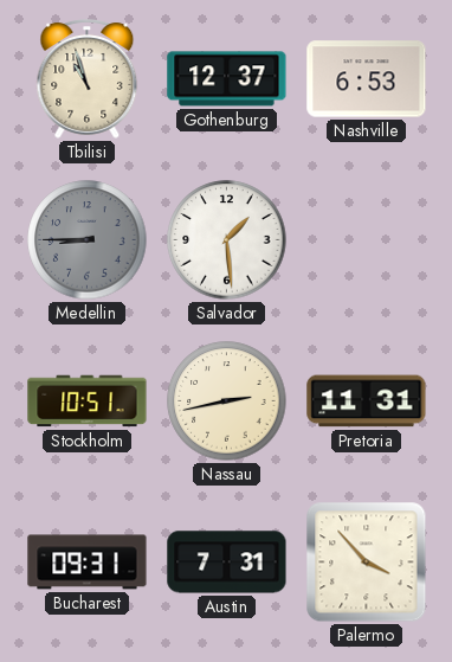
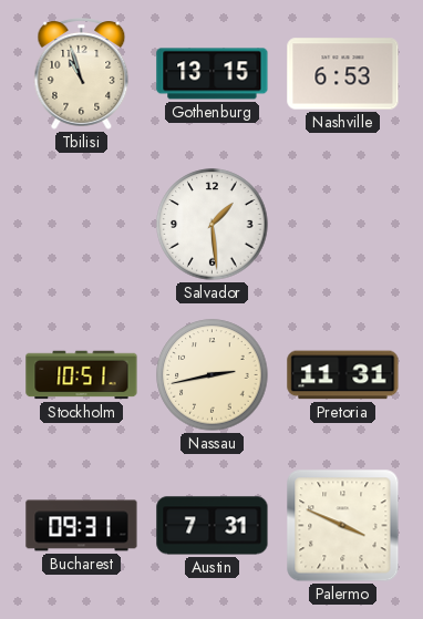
Gothenburg: 12:37 -> 13:15 (213, 74)
Medellin: 8:45 -> none (88, 240)
Palermo: 3:53 -> 3:49 (343, 526)
